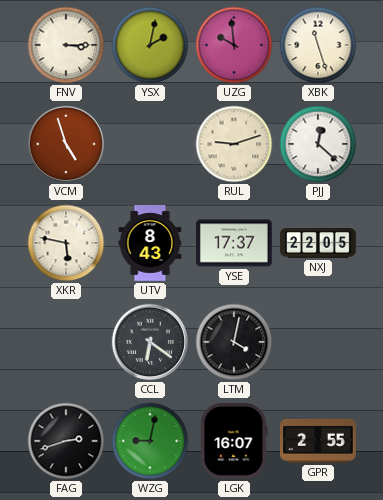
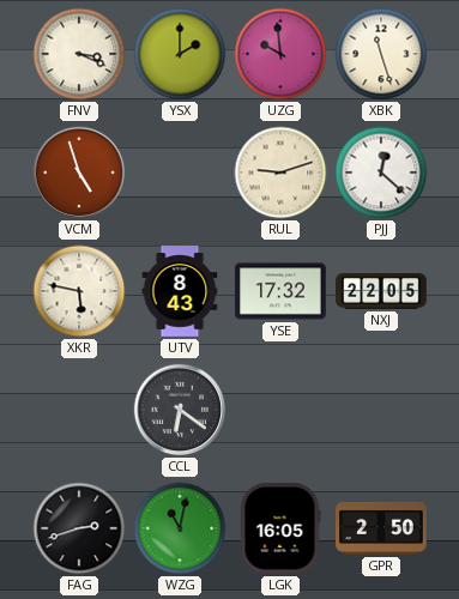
FNV: 3:15 -> 3:19 (79, 54)
YSX: 2:02 -> 2:00 (180, 54)
YSE: 17:37 -> 17:32 (280, 291)
LTM: 4:02 -> none (234, 342)
WZG: 9:02 -> 11:02 (180, 528)
LGK: 16:07 -> 16:05 (280, 530)
GPR: 2:55 -> 2:50 (381, 528)
